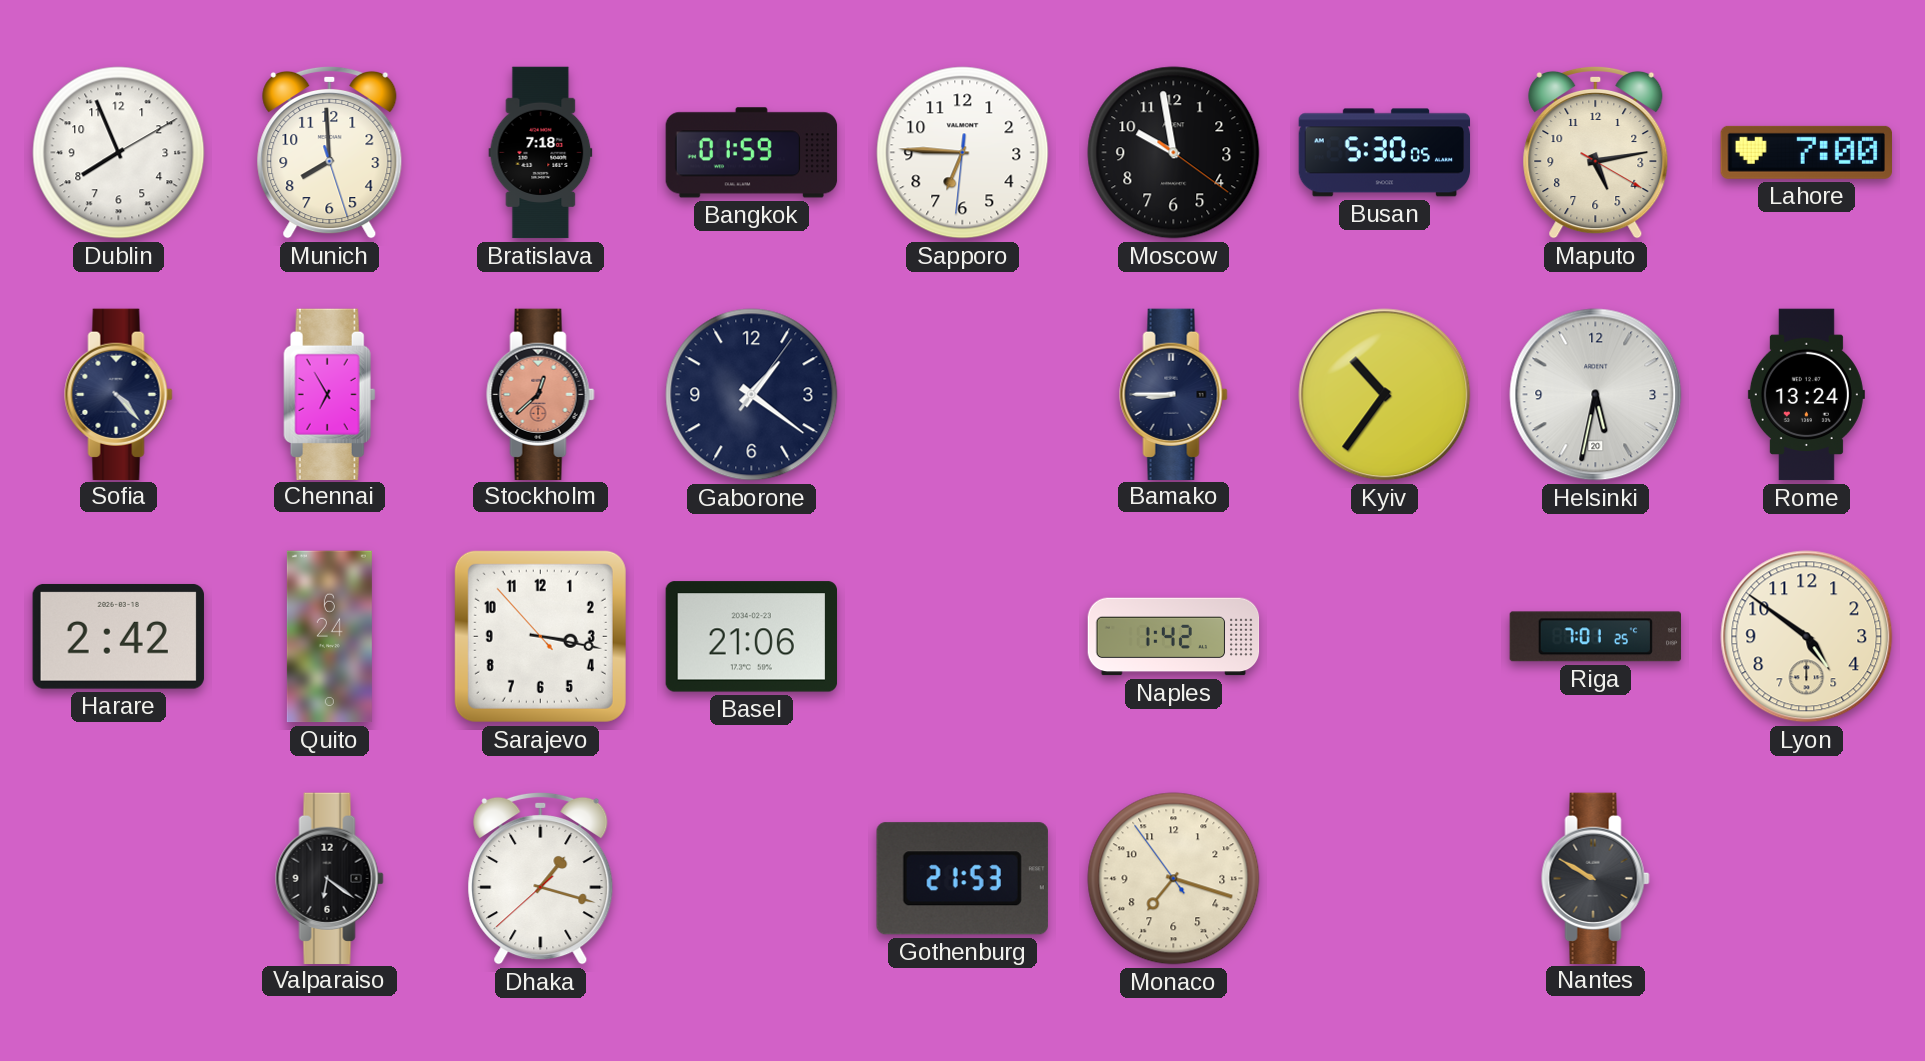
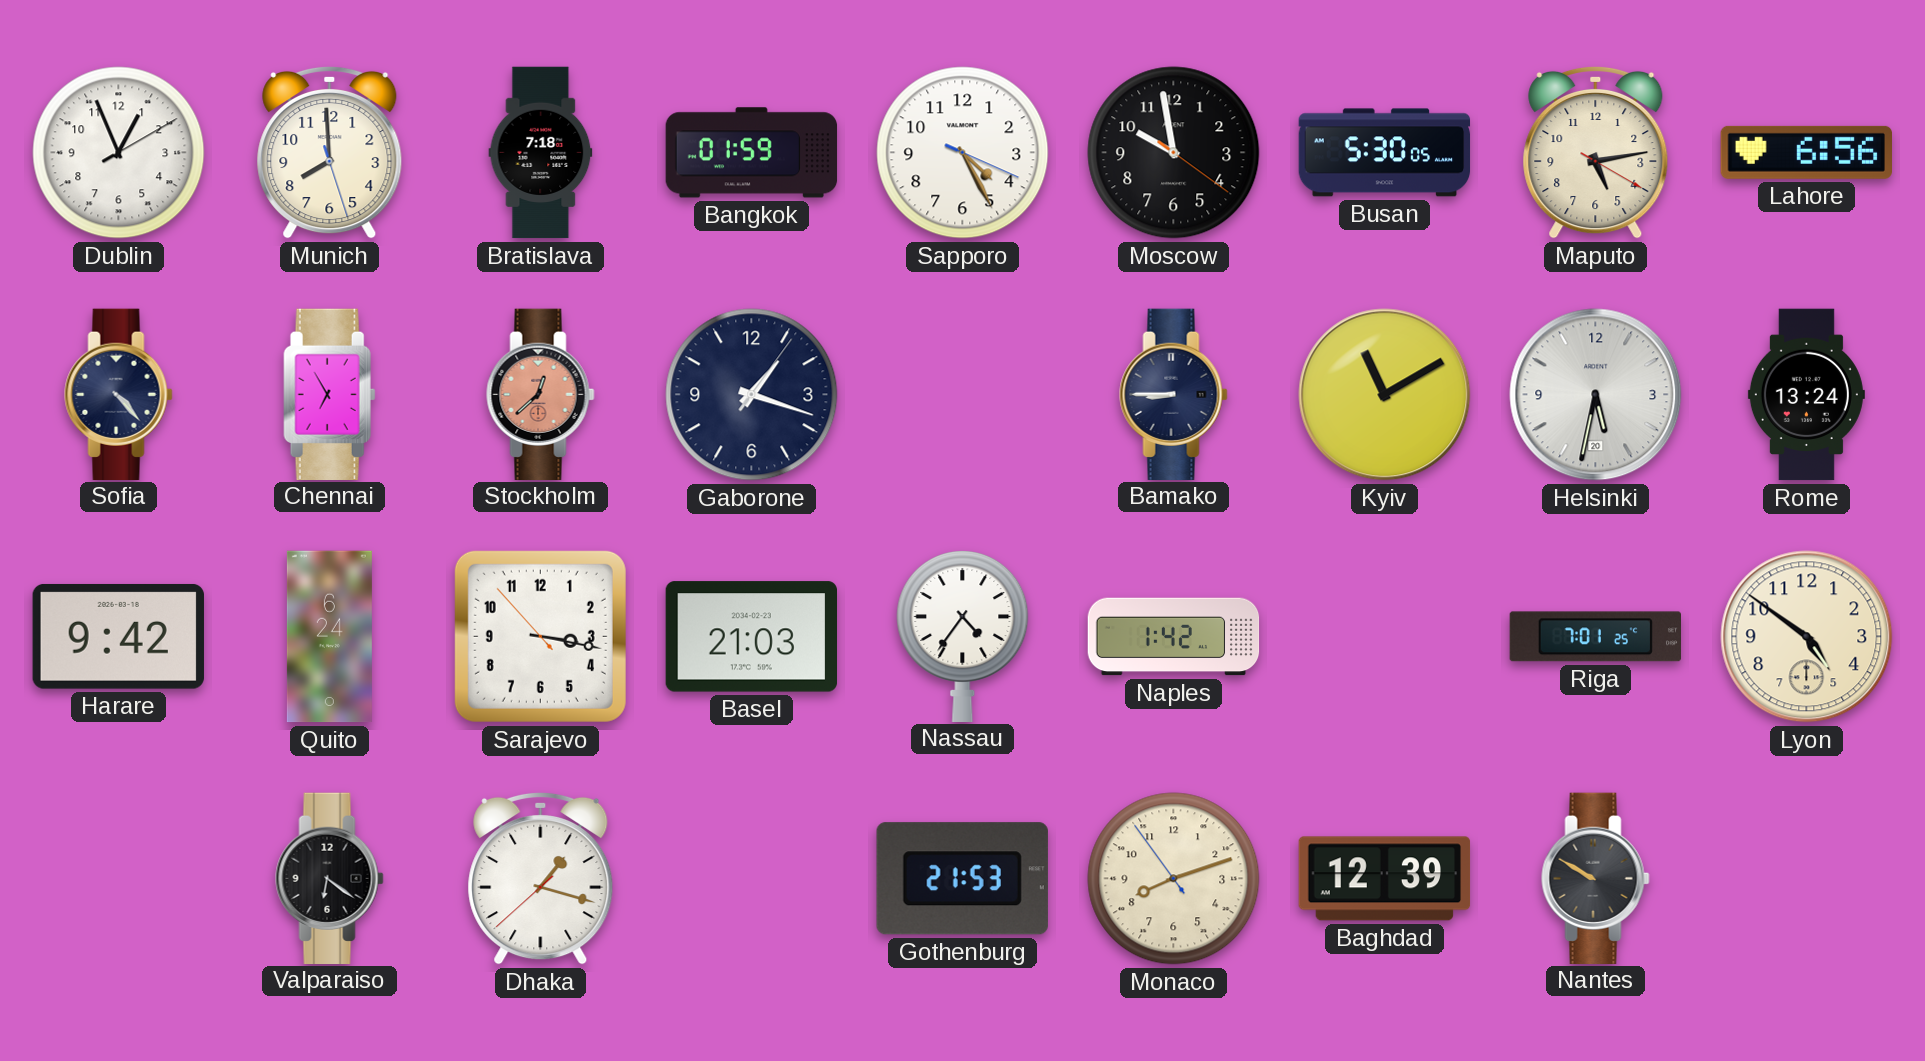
Dublin: 7:56 -> 12:56 (119, 153)
Sapporo: 6:45 -> 4:25 (963, 153)
Lahore: 7:00 -> 6:56 (1806, 152)
Gaborone: 1:21 -> 1:18 (752, 395)
Kyiv: 10:36 -> 11:10 (1385, 395)
Harare: 2:42 -> 9:42 (118, 636)
Basel: 21:06 -> 21:03 (751, 637)
Nassau: none -> 4:36 (963, 635)
Monaco: 7:17 -> 8:11 (1174, 879)
Baghdad: none -> 12:39 (1385, 879)
